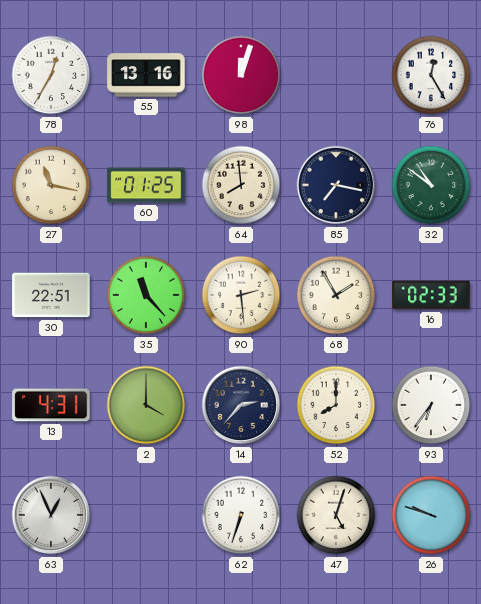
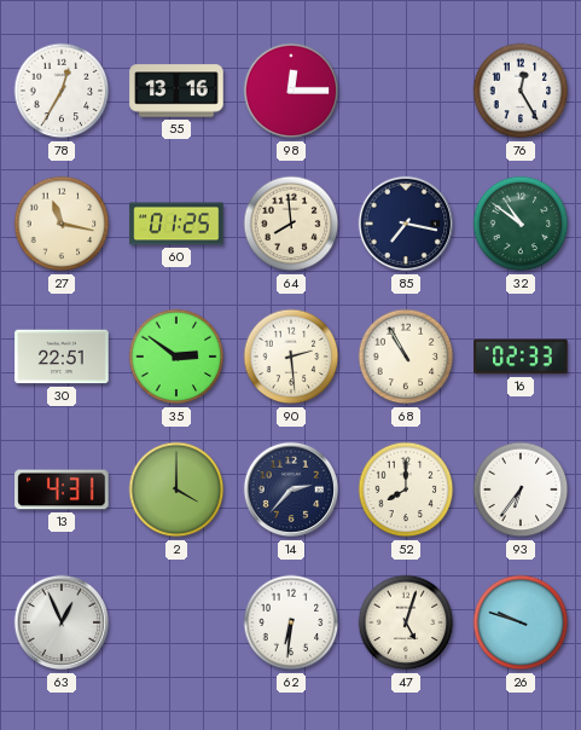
98: 12:03 -> 12:15 (291, 91)
35: 11:23 -> 2:51 (176, 357)
68: 1:55 -> 10:55 (406, 357)
62: 6:33 -> 6:31 (291, 622)
